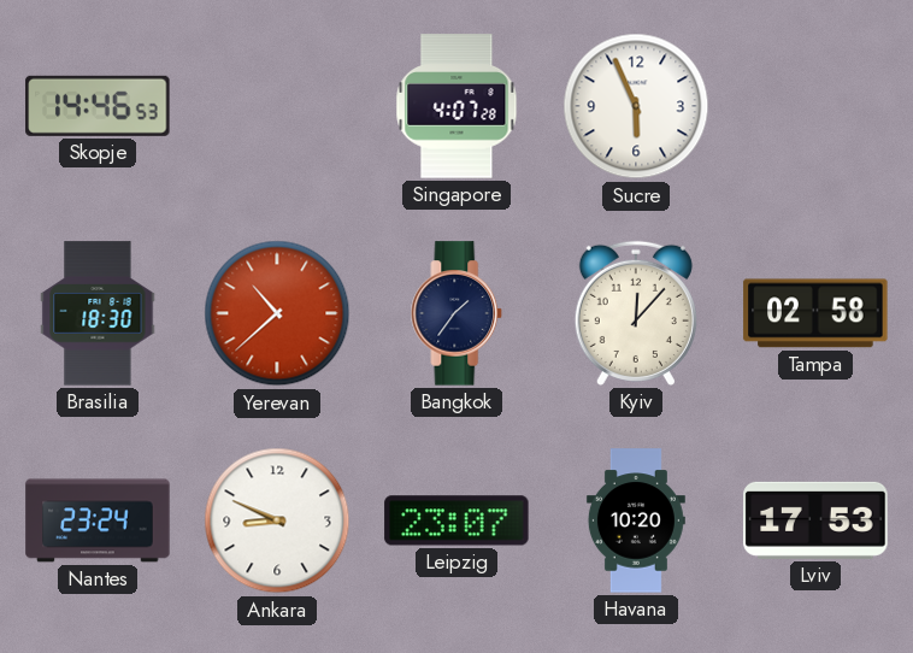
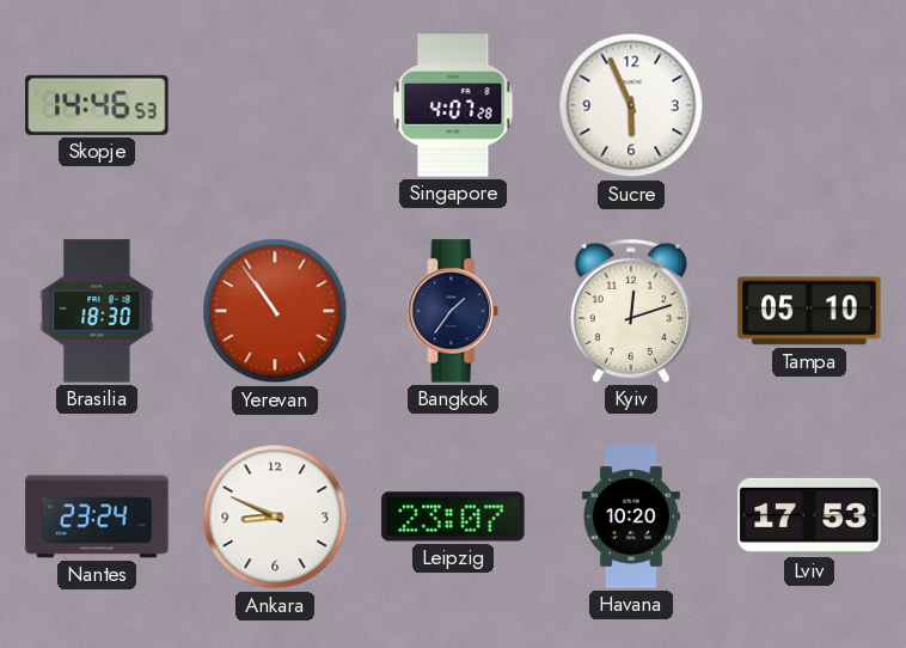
Yerevan: 10:38 -> 10:54 (275, 311)
Kyiv: 12:07 -> 12:12 (631, 311)
Tampa: 02:58 -> 05:10 (809, 311)
